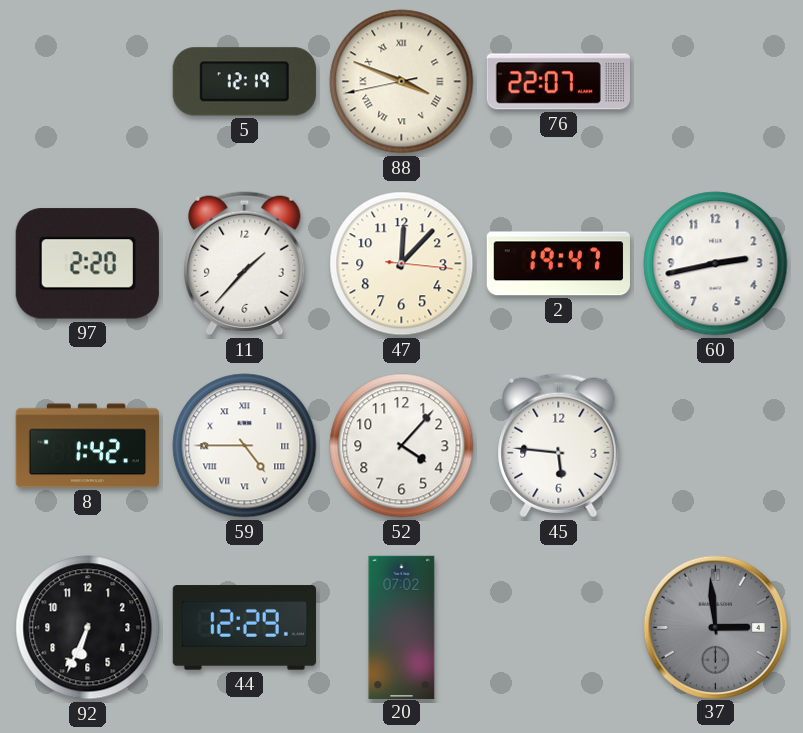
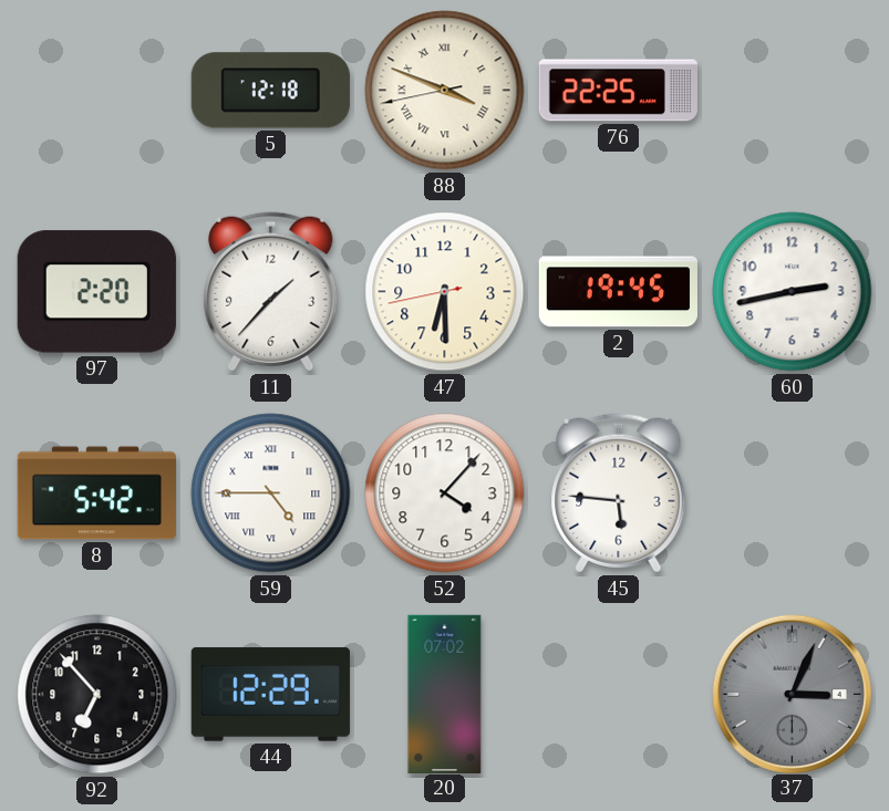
5: 12:19 -> 12:18 (270, 91)
76: 22:07 -> 22:25 (618, 91)
47: 12:07 -> 6:29 (445, 292)
2: 19:47 -> 19:45 (618, 292)
8: 1:42 -> 5:42 (96, 493)
92: 6:34 -> 6:53 (97, 695)
37: 2:59 -> 3:04 (793, 694)
